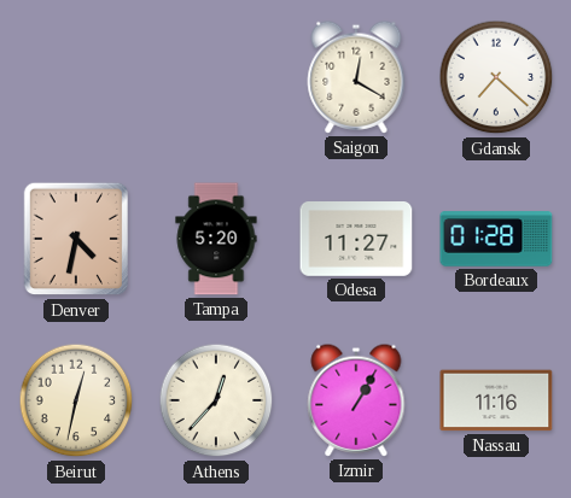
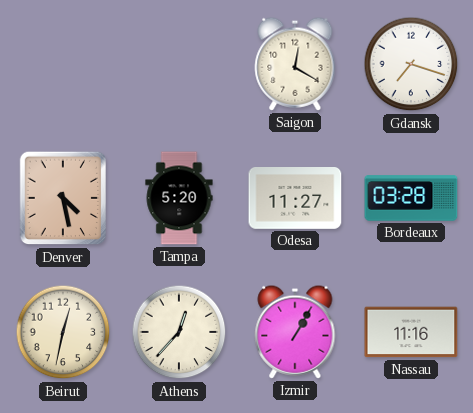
Gdansk: 7:22 -> 7:18 (411, 64)
Denver: 4:32 -> 4:28 (62, 198)
Bordeaux: 01:28 -> 03:28 (411, 198)
